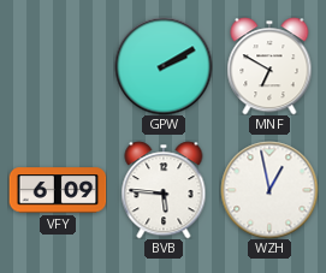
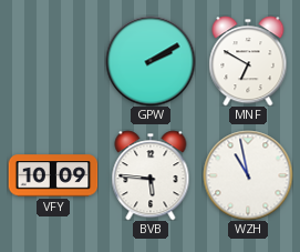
VFY: 6:09 -> 10:09 (53, 175)
WZH: 12:58 -> 10:58 (248, 175)
